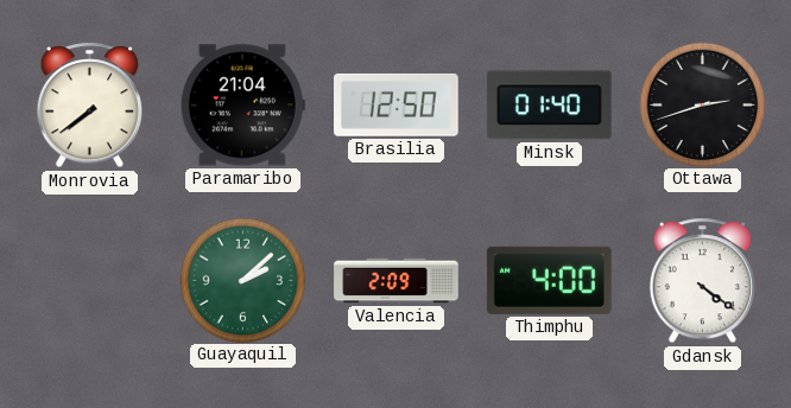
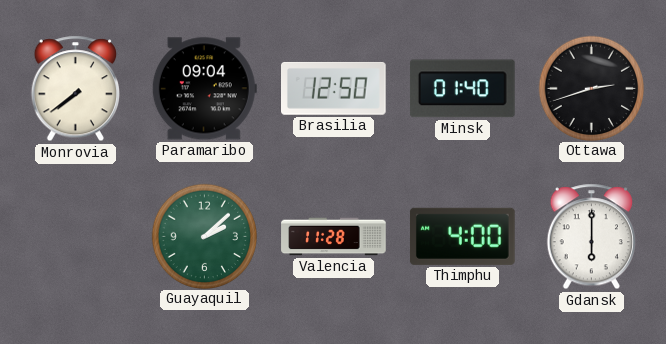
Paramaribo: 21:04 -> 09:04 (204, 89)
Valencia: 2:09 -> 11:28 (334, 237)
Gdansk: 4:21 -> 6:00 (591, 237)
